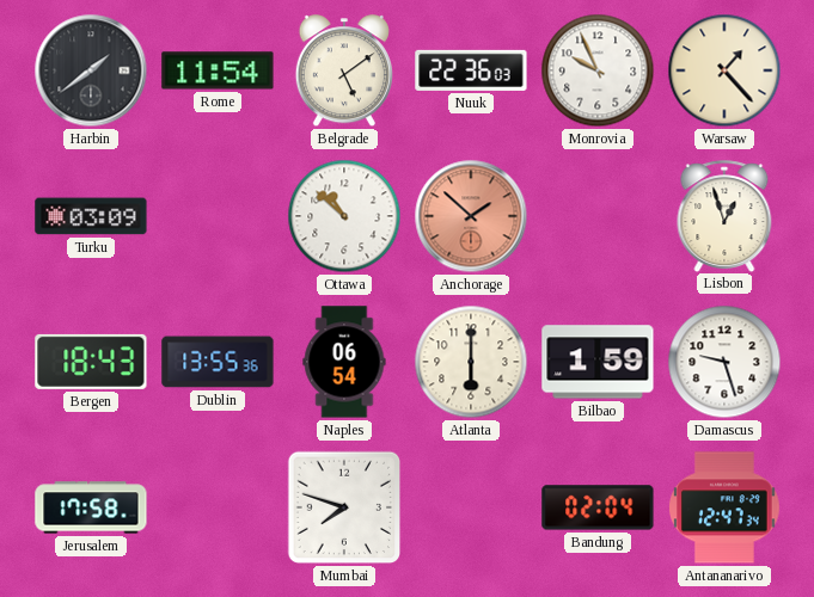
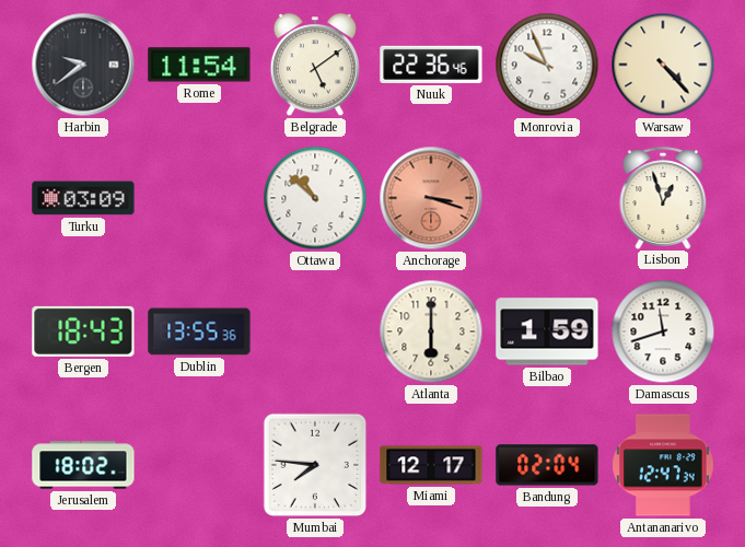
Harbin: 1:39 -> 9:39 (83, 65)
Nuuk: 22:36:03 -> 22:36:46 (431, 65)
Warsaw: 1:23 -> 4:23 (663, 65)
Anchorage: 1:52 -> 3:18 (431, 198)
Naples: 06:54 -> none (344, 362)
Damascus: 9:27 -> 11:42 (663, 331)
Jerusalem: 17:58 -> 18:02 (83, 465)
Mumbai: 7:48 -> 7:46 (315, 465)
Miami: none -> 12:17 (431, 465)
